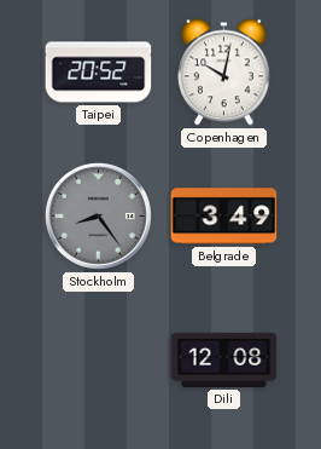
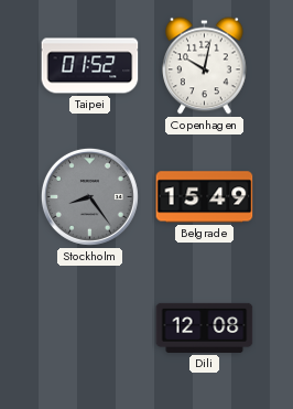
Taipei: 20:52 -> 01:52 (90, 66)
Belgrade: 3:49 -> 15:49 (205, 197)
